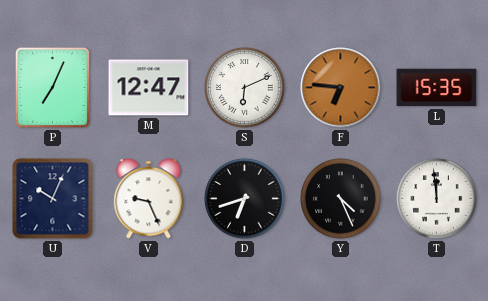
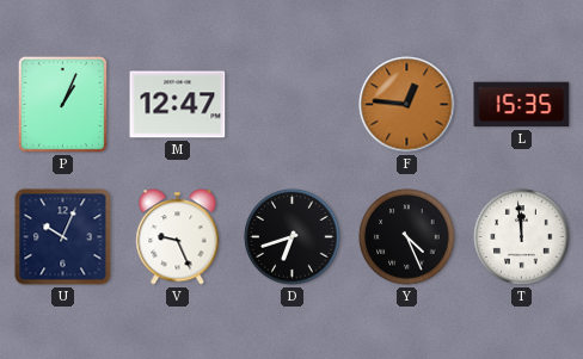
P: 7:04 -> 1:04 (62, 104)
S: 6:11 -> none (245, 88)
F: 6:46 -> 12:46 (407, 105)
